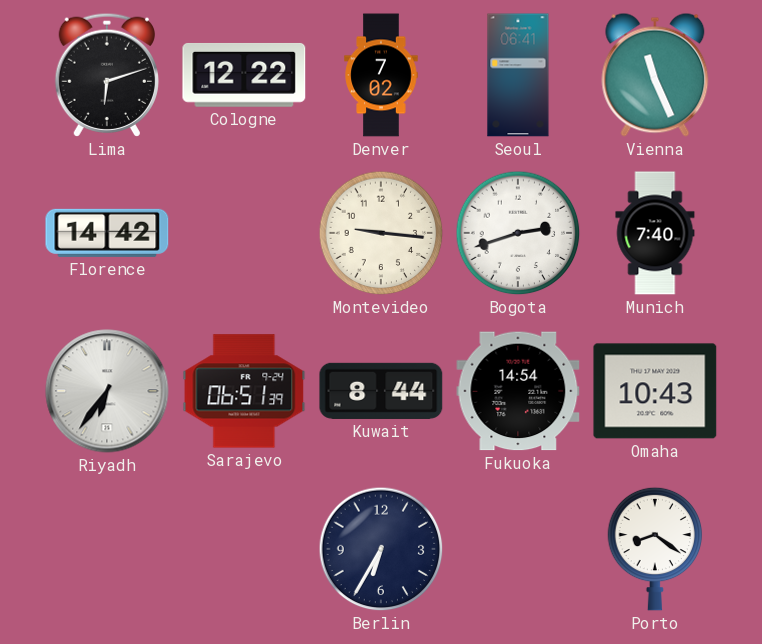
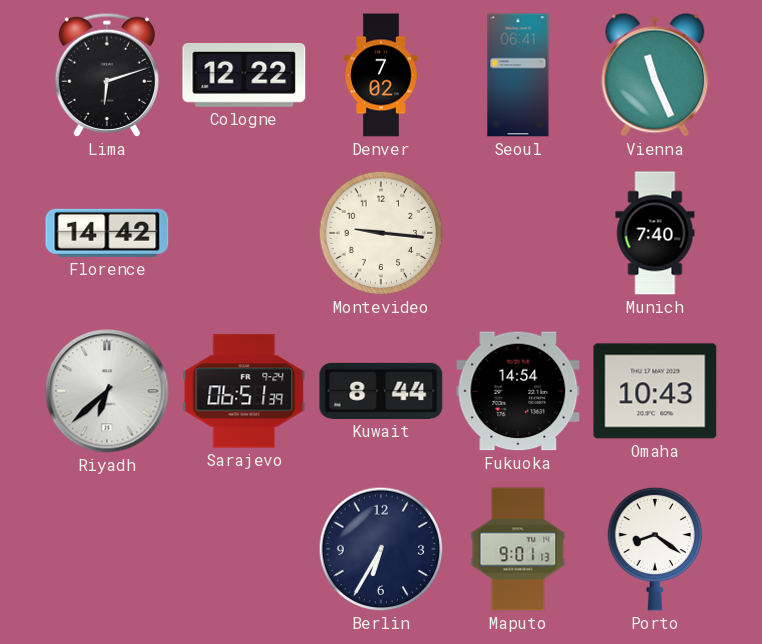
Bogota: 2:42 -> none (518, 233)
Riyadh: 6:36 -> 6:38 (107, 391)
Maputo: none -> 9:01 (518, 549)
